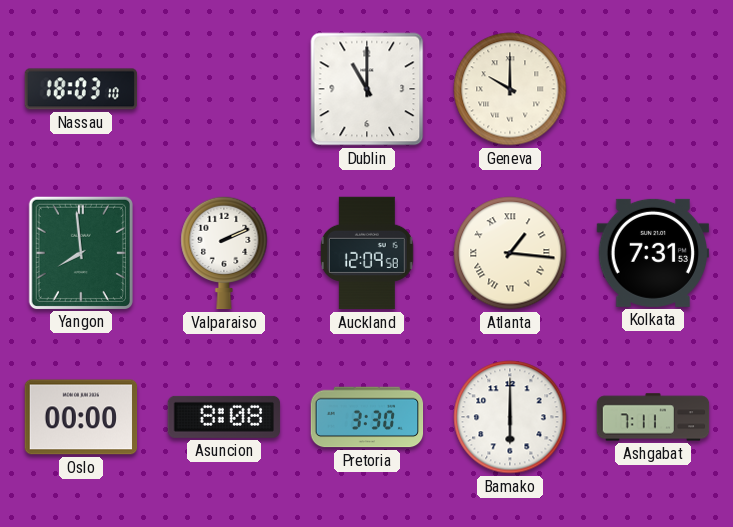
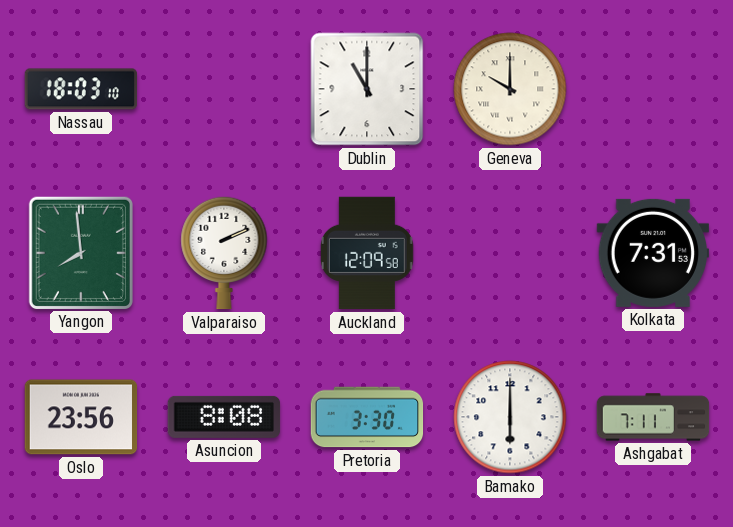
Atlanta: 1:16 -> none (510, 253)
Oslo: 00:00 -> 23:56 (81, 417)
